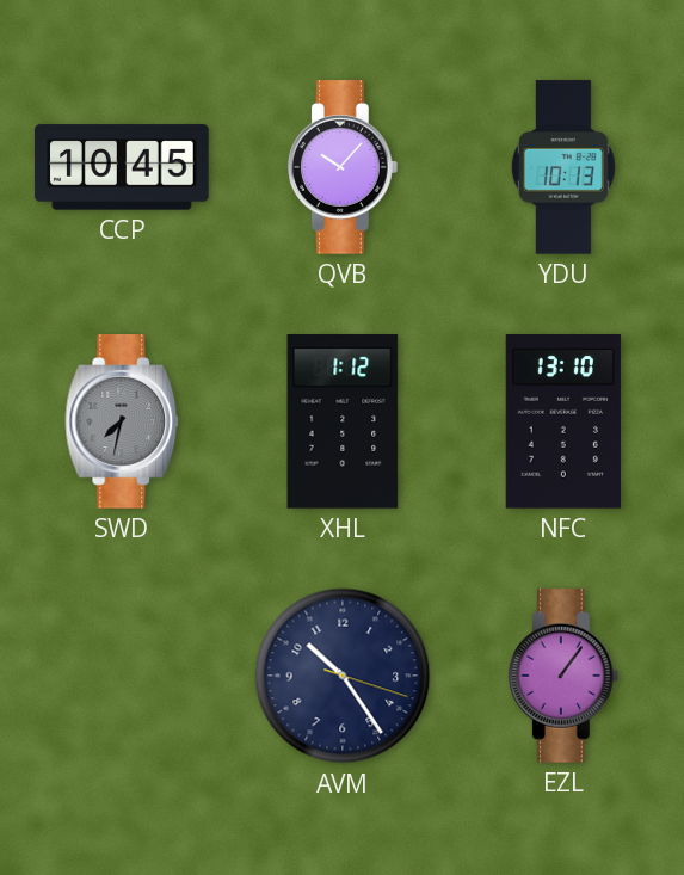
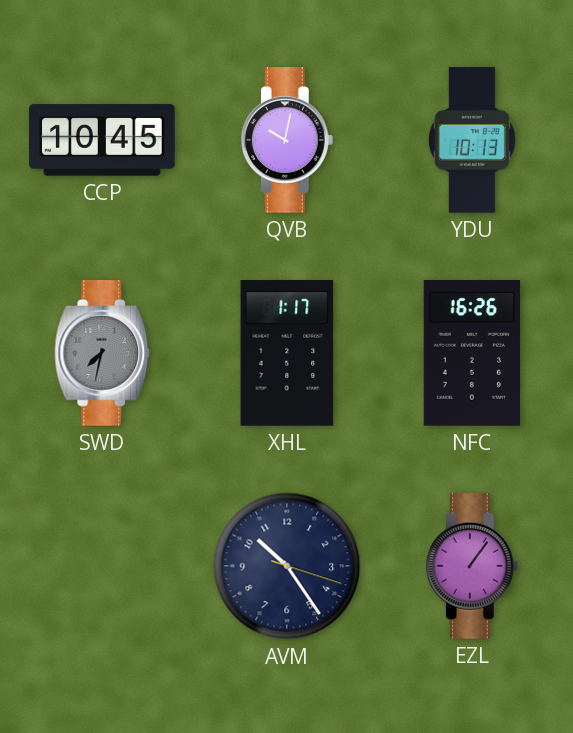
QVB: 10:07 -> 10:02 (287, 140)
XHL: 1:12 -> 1:17 (287, 353)
NFC: 13:10 -> 16:26 (472, 353)
